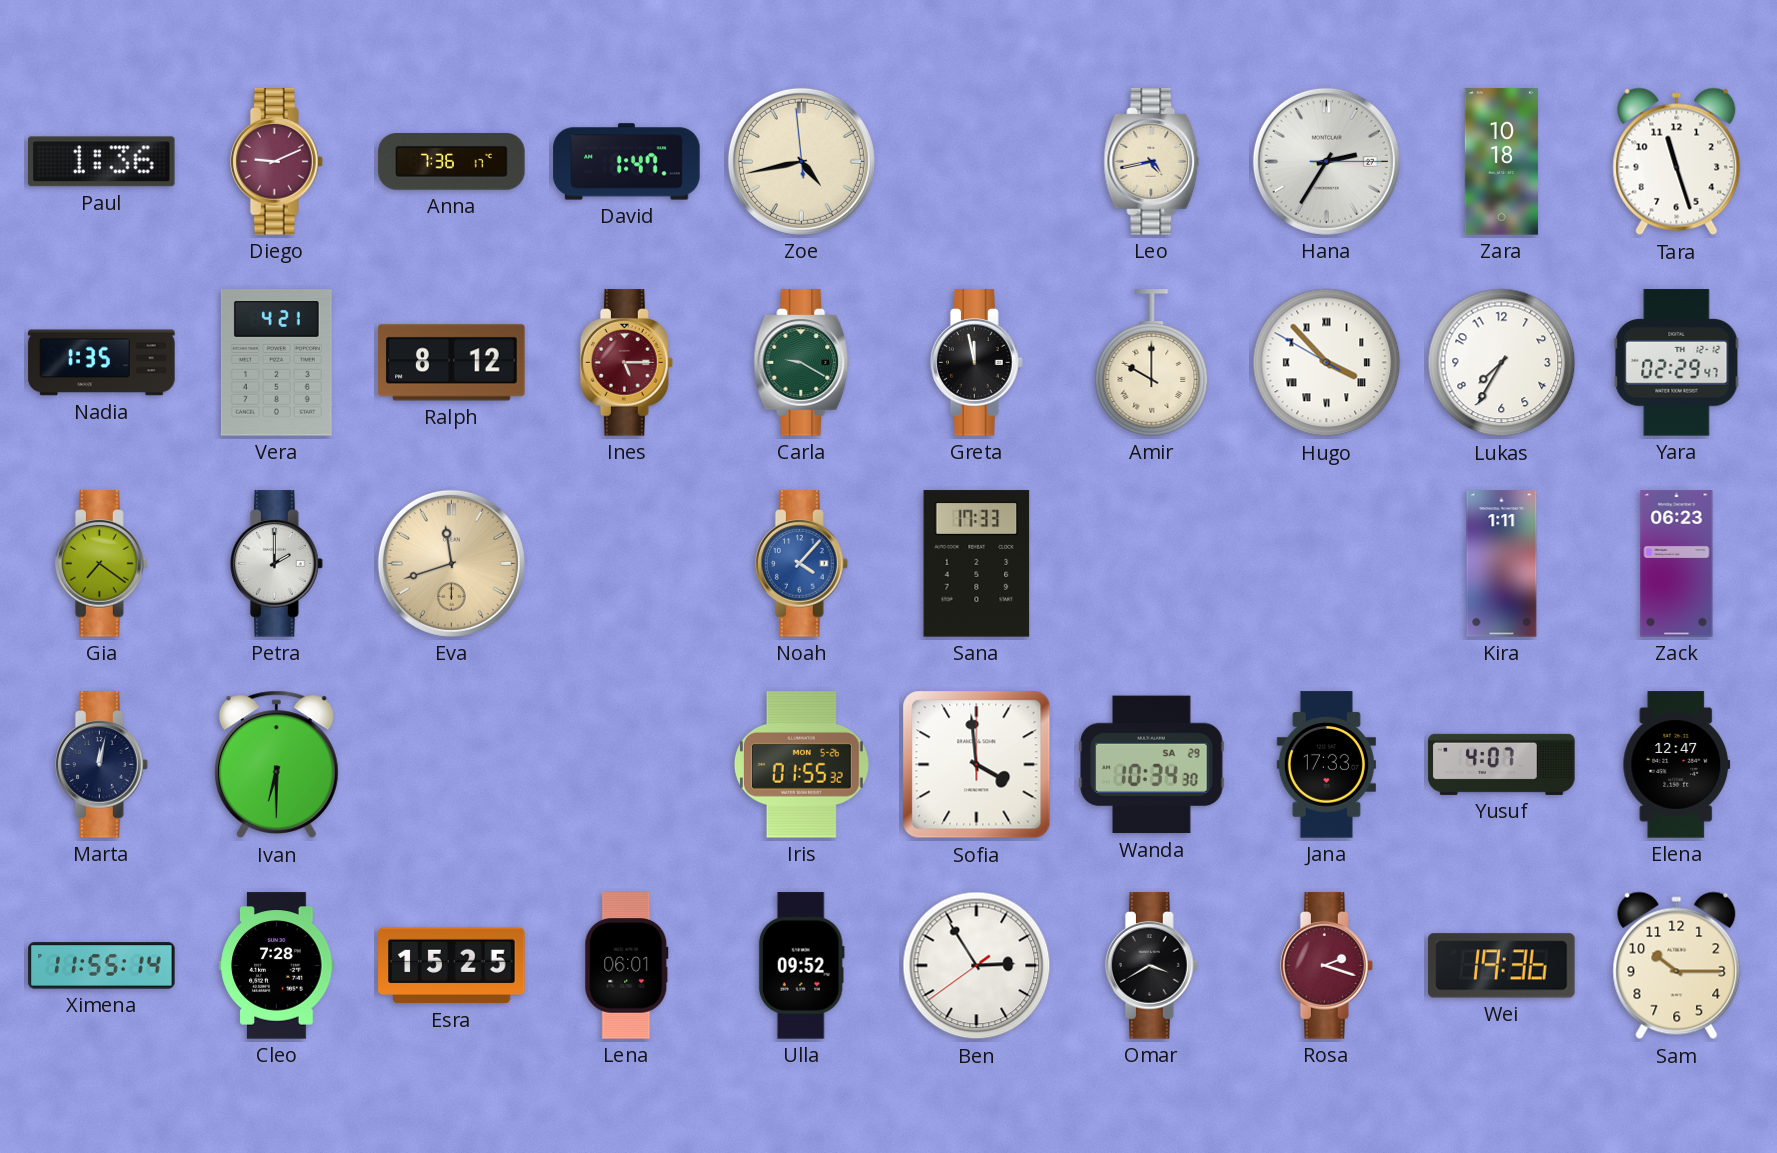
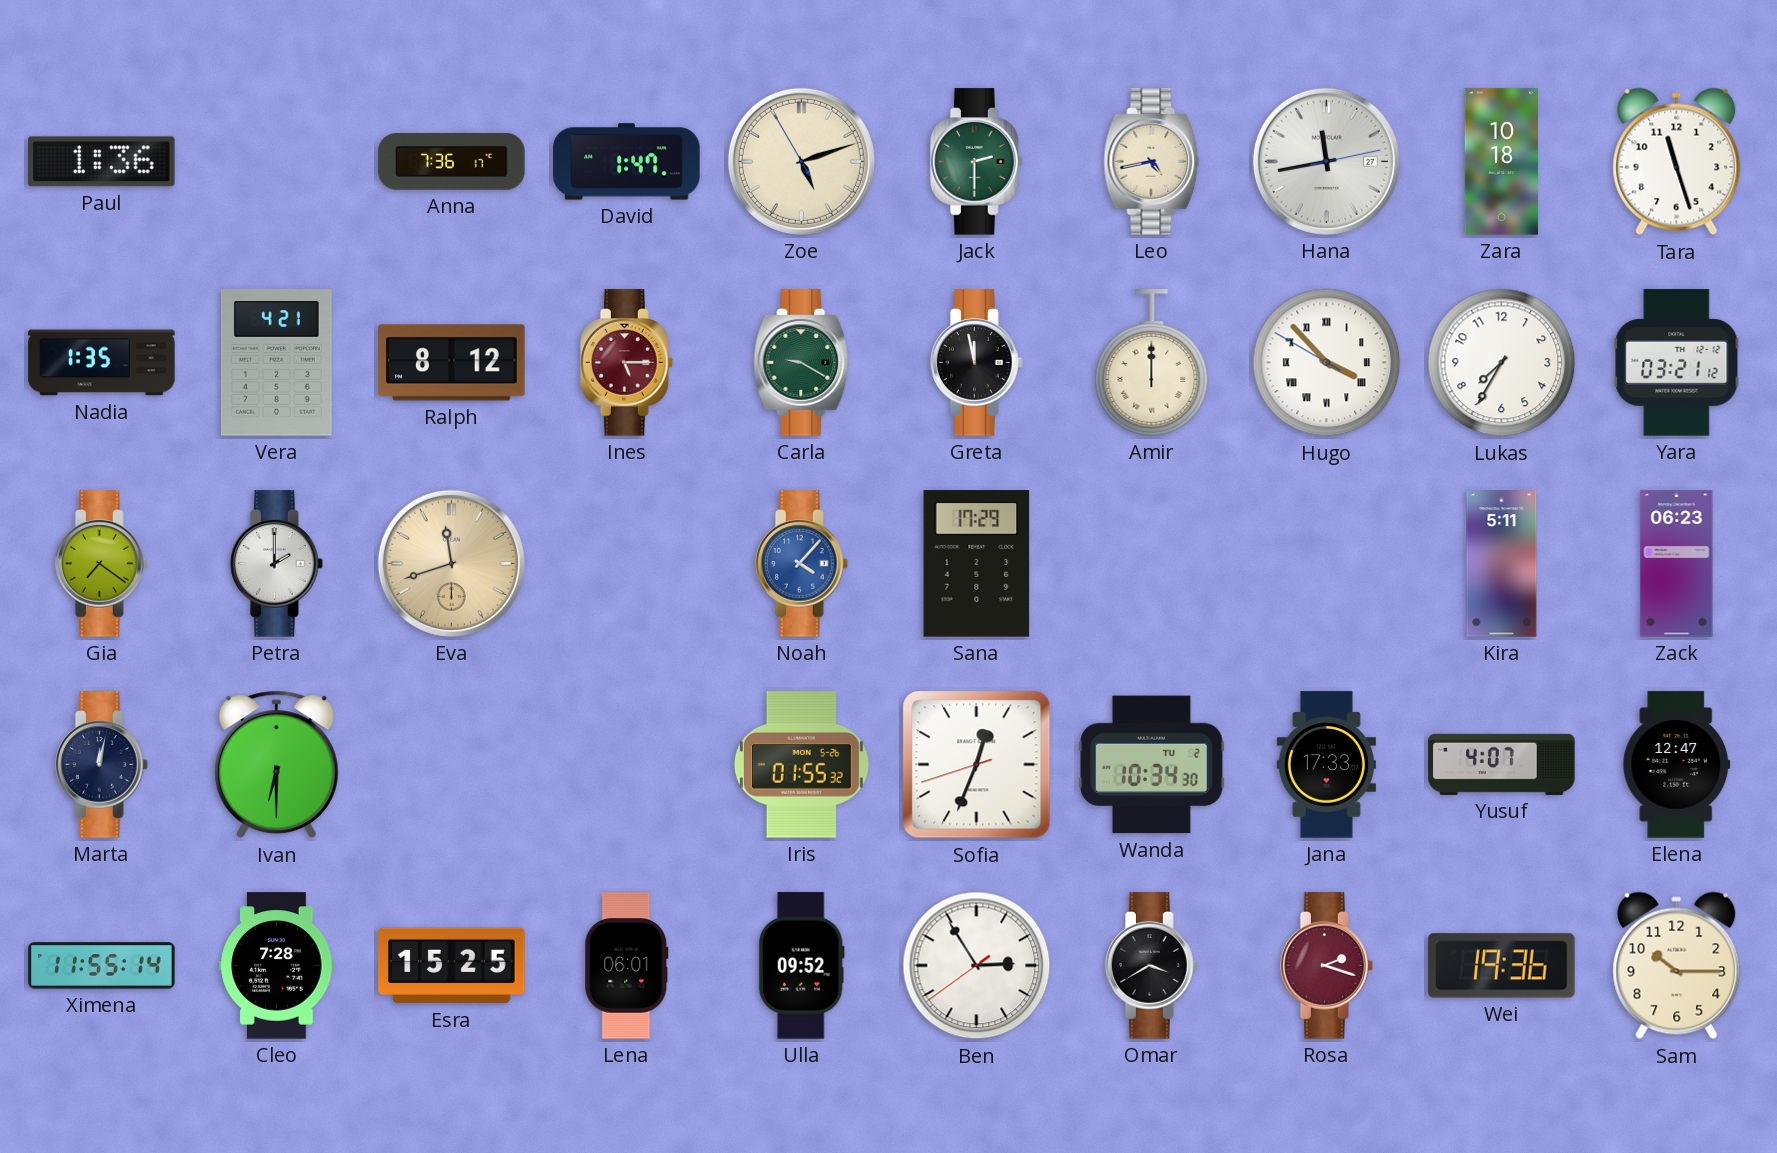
Diego: 9:11 -> none (277, 162)
Zoe: 4:42 -> 5:11 (801, 161)
Jack: none -> 2:30 (977, 162)
Hana: 2:35 -> 11:43 (1326, 161)
Amir: 10:00 -> 12:00 (1152, 363)
Yara: 02:29 -> 03:21 (1677, 363)
Sana: 17:33 -> 17:29 (977, 564)
Kira: 1:11 -> 5:11 (1502, 564)
Sofia: 3:59 -> 12:33 (977, 765)
Wanda date: SA 29 -> TU 2 (1152, 765)
